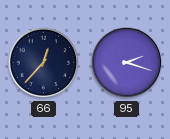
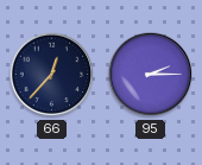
95: 2:18 -> 2:15 (151, 75)
